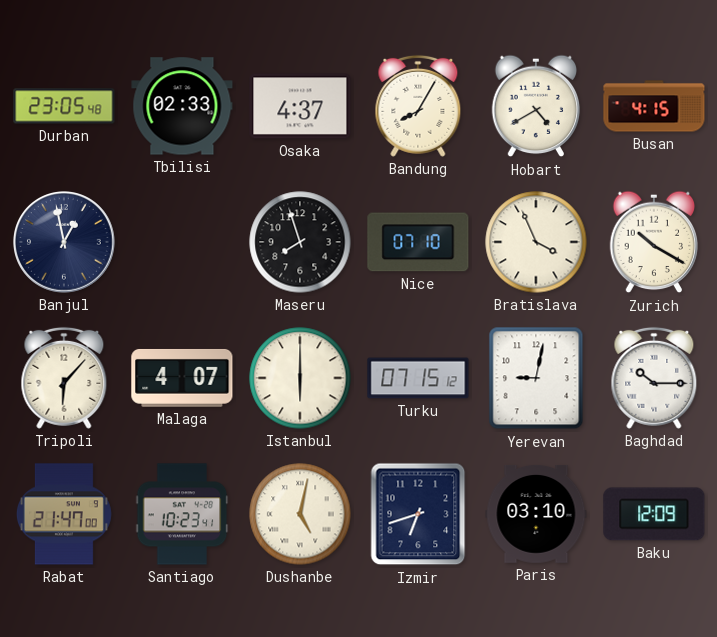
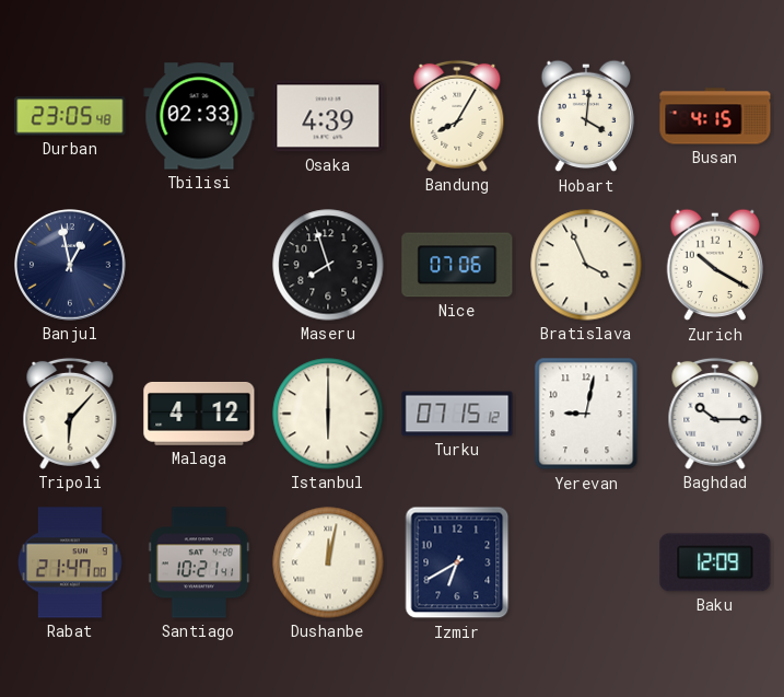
Osaka: 4:37 -> 4:39 (328, 116)
Hobart: 4:40 -> 4:01 (586, 116)
Nice: 07:10 -> 07:06 (457, 265)
Malaga: 4:07 -> 4:12 (199, 414)
Santiago: 10:23 -> 10:21 (199, 562)
Dushanbe: 5:02 -> 12:02 (328, 562)
Izmir: 6:42 -> 6:40 (457, 562)
Paris: 03:10 -> none (536, 514)
